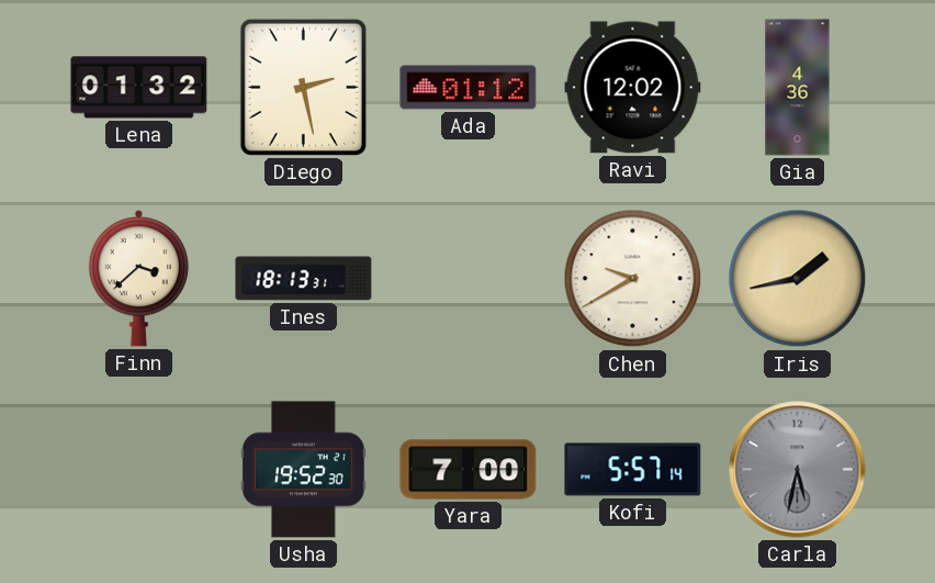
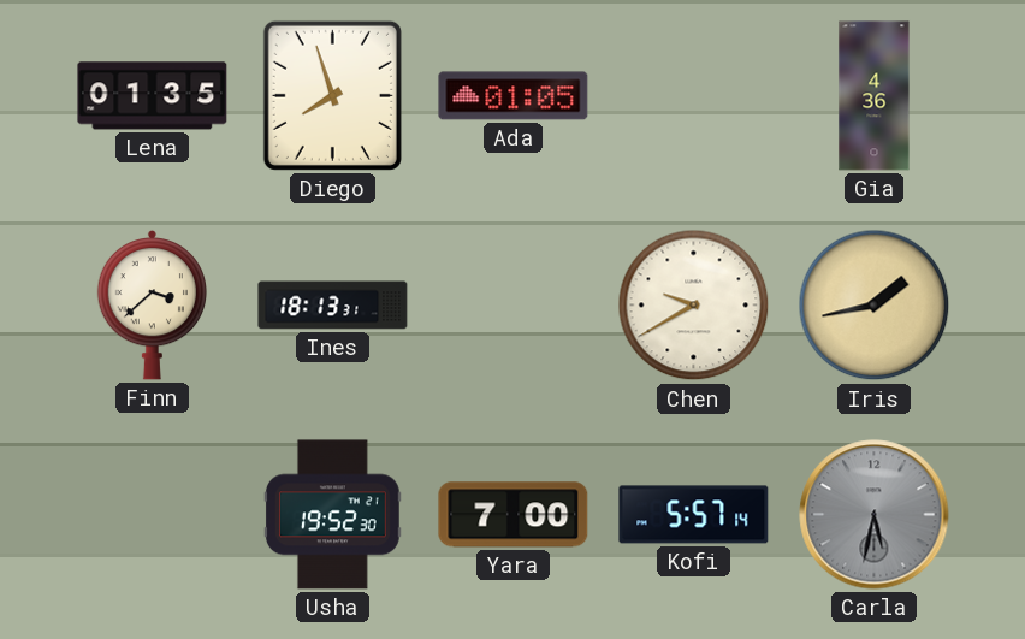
Lena: 01:32 -> 01:35 (153, 96)
Diego: 2:28 -> 7:57 (332, 95)
Ada: 01:12 -> 01:05 (514, 96)
Ravi: 12:02 -> none (633, 88)
